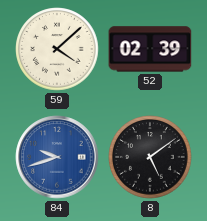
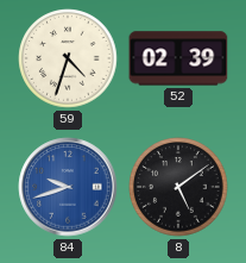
59: 4:08 -> 4:33 (68, 58)
